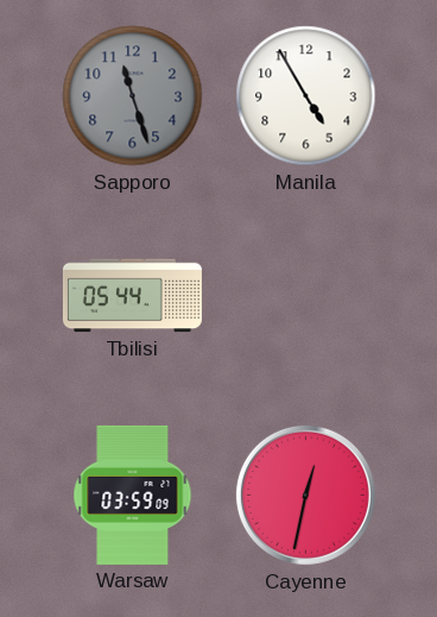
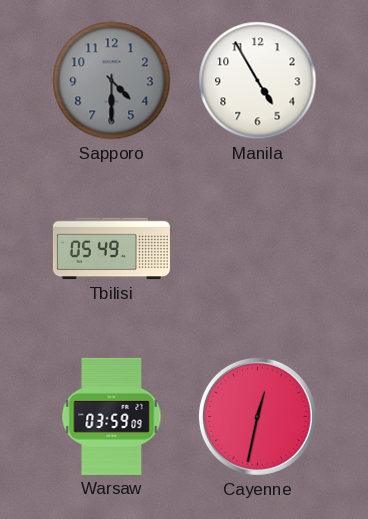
Sapporo: 11:27 -> 4:30 (112, 81)
Tbilisi: 05:44 -> 05:49 (111, 249)
